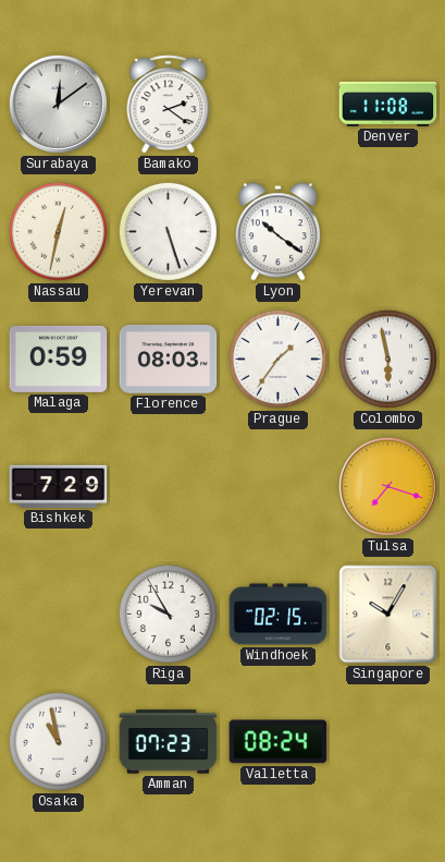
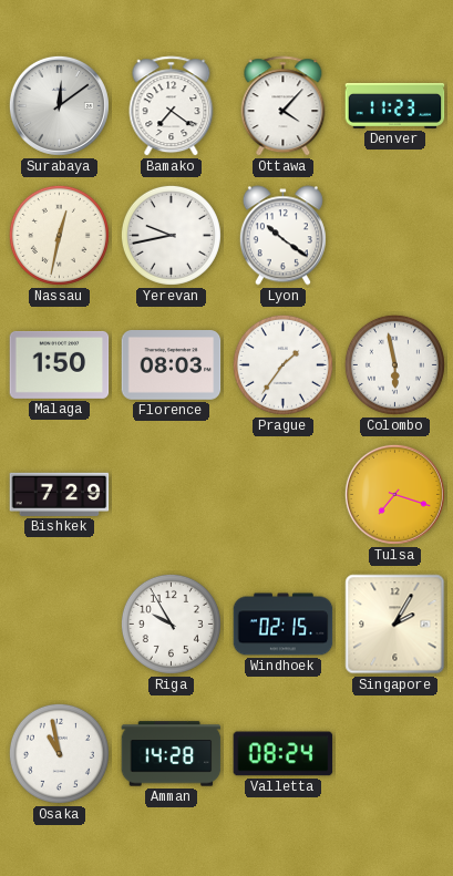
Bamako: 2:21 -> 7:21 (172, 106)
Ottawa: none -> 4:07 (284, 106)
Denver: 11:08 -> 11:23 (395, 106)
Yerevan: 5:27 -> 9:43 (171, 235)
Malaga: 0:59 -> 1:50 (60, 364)
Singapore: 10:05 -> 2:05 (395, 625)
Amman: 07:23 -> 14:28 (172, 754)
